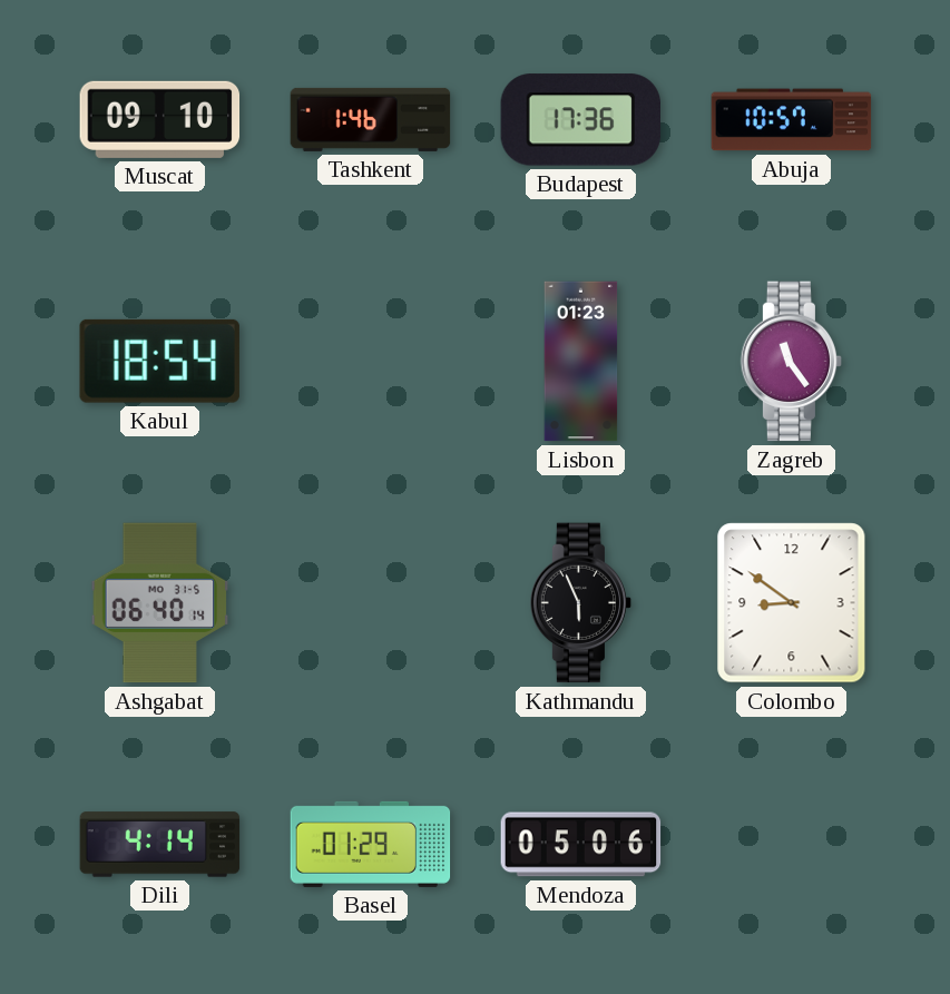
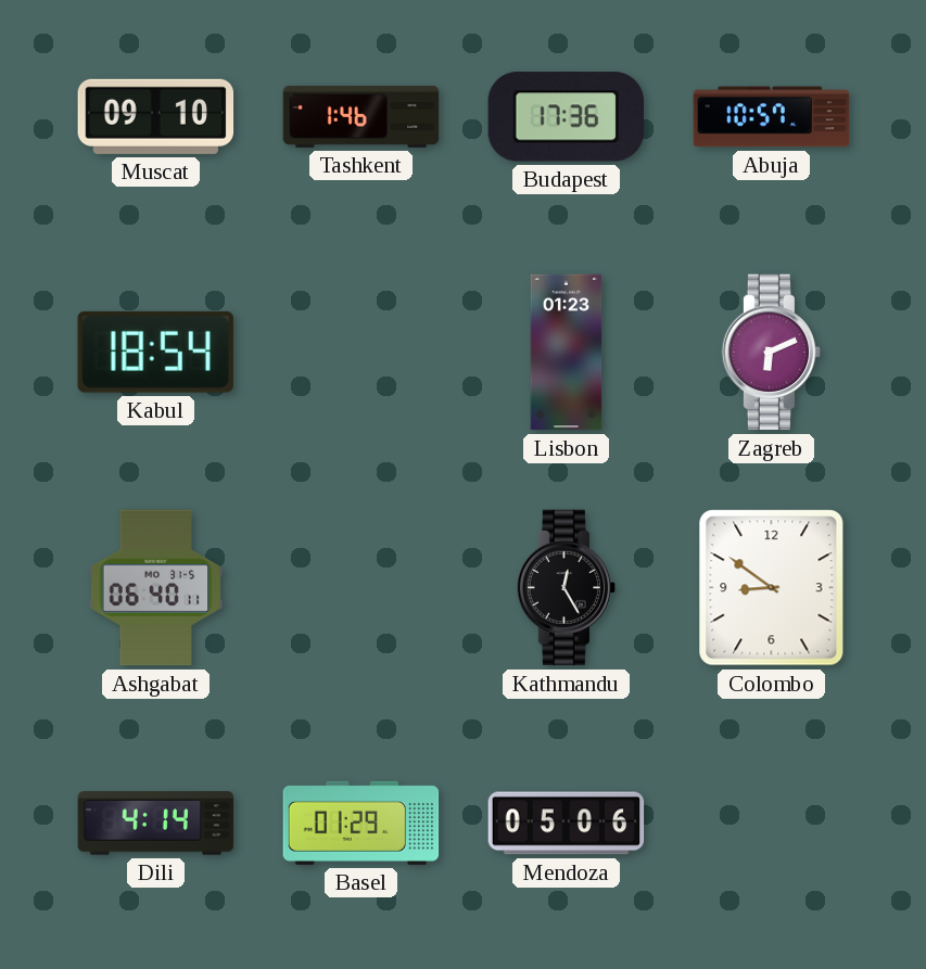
Zagreb: 11:24 -> 6:11 (772, 353)
Ashgabat: 06:40:14 -> 06:40:11 (156, 588)
Kathmandu: 5:56 -> 12:25 (567, 588)
